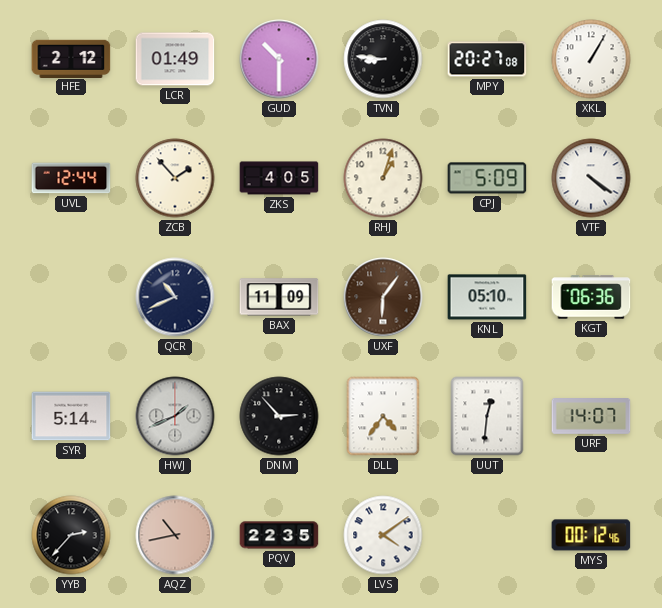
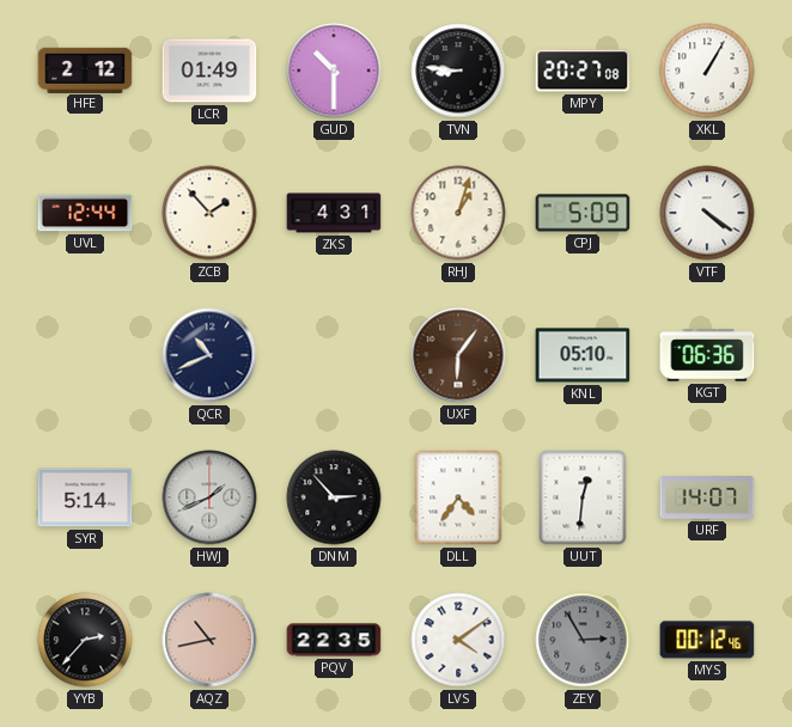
ZKS: 4:05 -> 4:31 (334, 213)
BAX: 11:09 -> none (279, 297)
ZEY: none -> 2:55 (583, 640)
